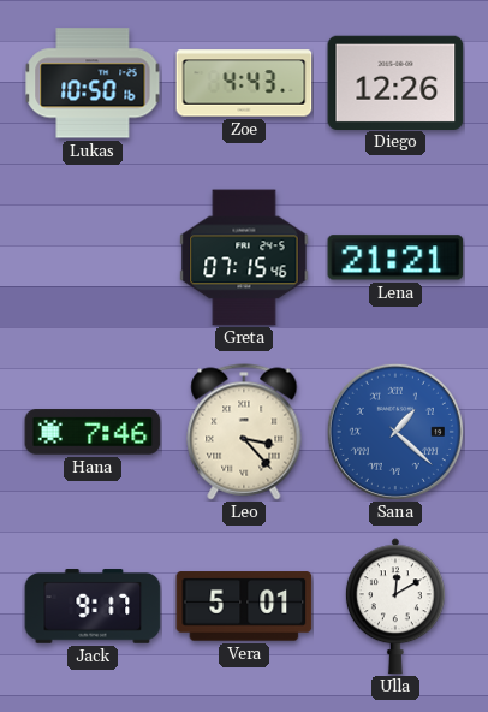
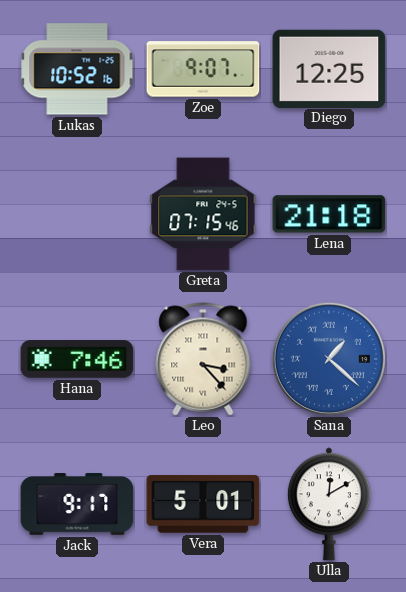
Lukas: 10:50 -> 10:52 (77, 69)
Zoe: 4:43 -> 9:07 (203, 69)
Diego: 12:26 -> 12:25 (329, 68)
Lena: 21:21 -> 21:18 (329, 214)
